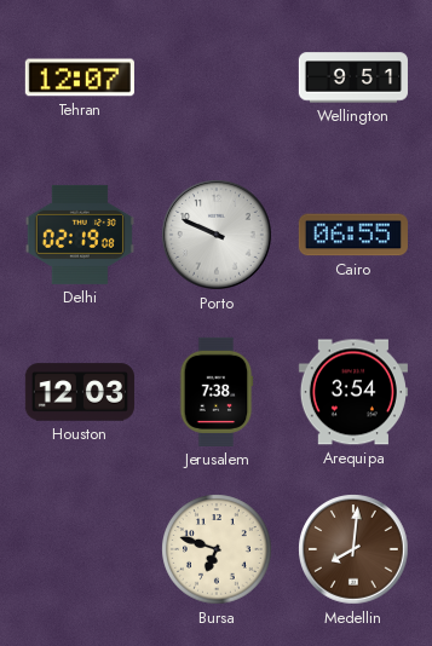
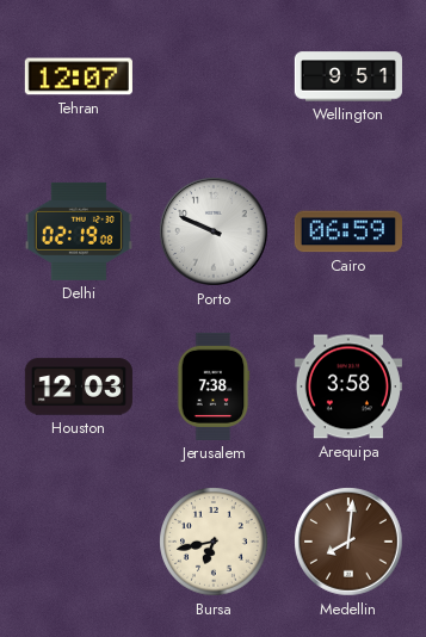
Cairo: 06:55 -> 06:59 (348, 231)
Arequipa: 3:54 -> 3:58 (348, 386)
Bursa: 6:48 -> 6:43 (214, 542)
